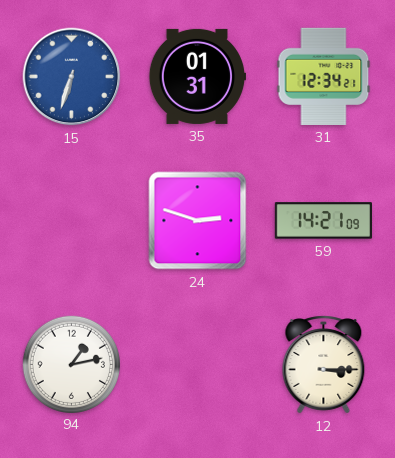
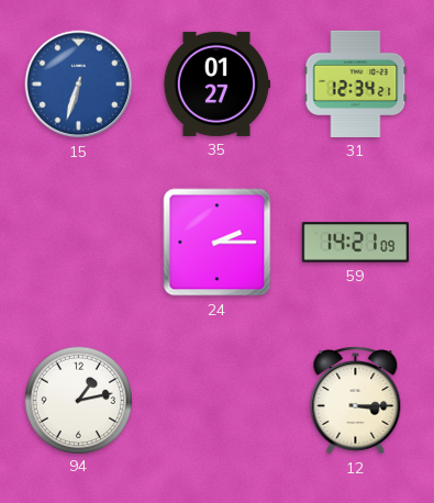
35: 01:31 -> 01:27 (215, 83)
24: 2:48 -> 2:15 (218, 243)
